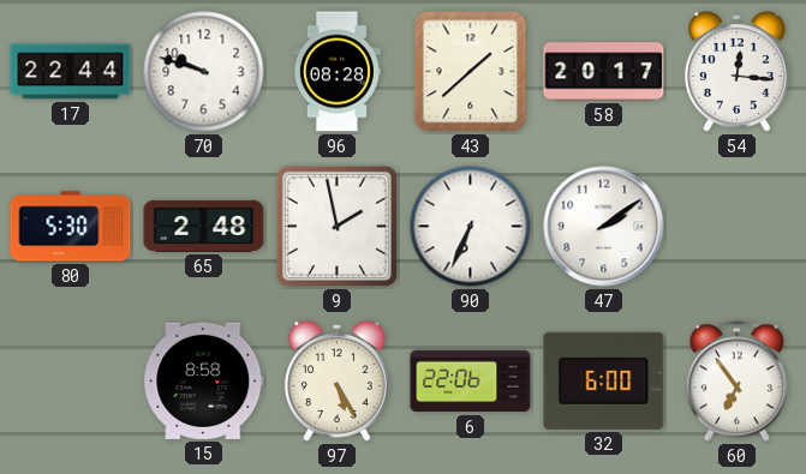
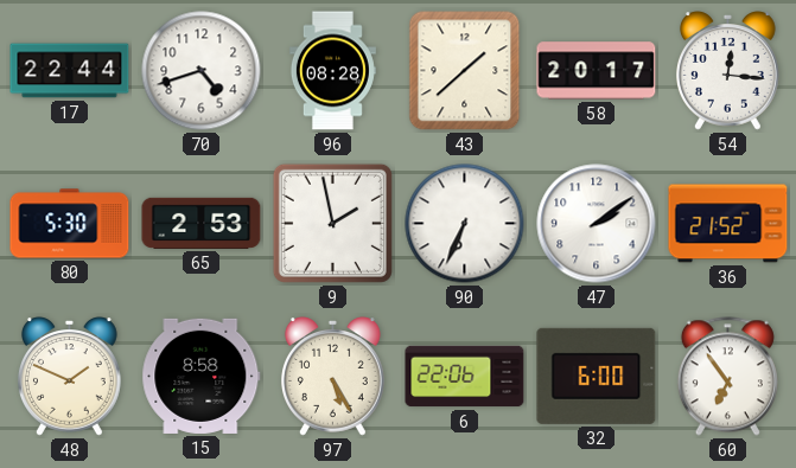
70: 9:48 -> 4:42 (202, 71)
65: 2:48 -> 2:53 (202, 223)
36: none -> 21:52 (728, 224)
48: none -> 1:49 (69, 377)
